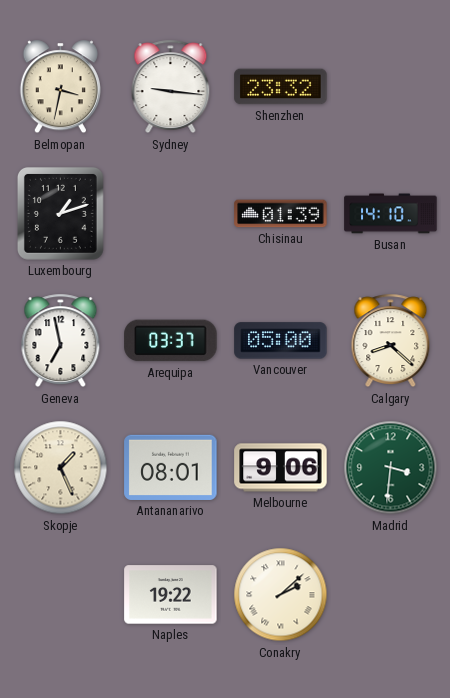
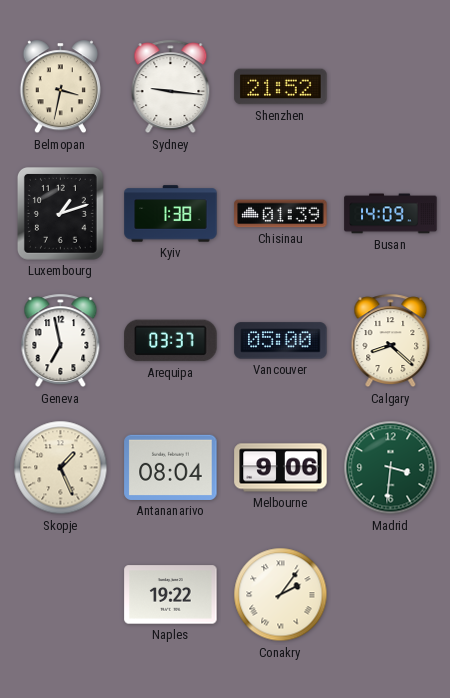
Shenzhen: 23:32 -> 21:52 (281, 87)
Kyiv: none -> 1:38 (171, 214)
Busan: 14:10 -> 14:09 (391, 214)
Antananarivo: 08:01 -> 08:04 (171, 467)
Conakry: 2:08 -> 2:06 (281, 595)
